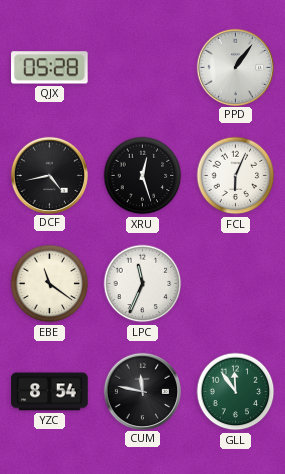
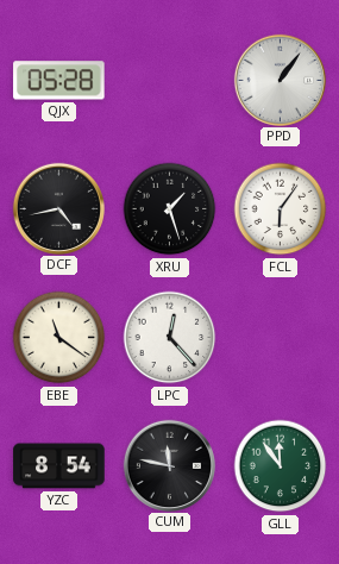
XRU: 12:27 -> 1:27 (170, 209)
FCL: 6:04 -> 6:06 (281, 209)
LPC: 11:34 -> 12:23 (170, 338)
